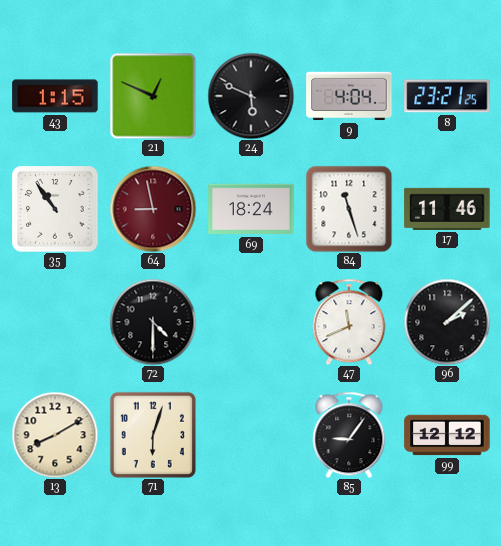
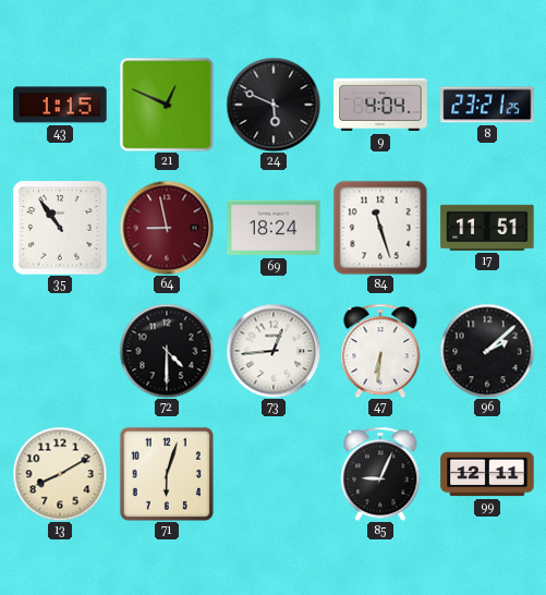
17: 11:46 -> 11:51 (487, 228)
73: none -> 12:44 (274, 351)
47: 11:41 -> 6:31 (380, 351)
85: 9:06 -> 9:04 (380, 474)
99: 12:12 -> 12:11 (487, 474)
